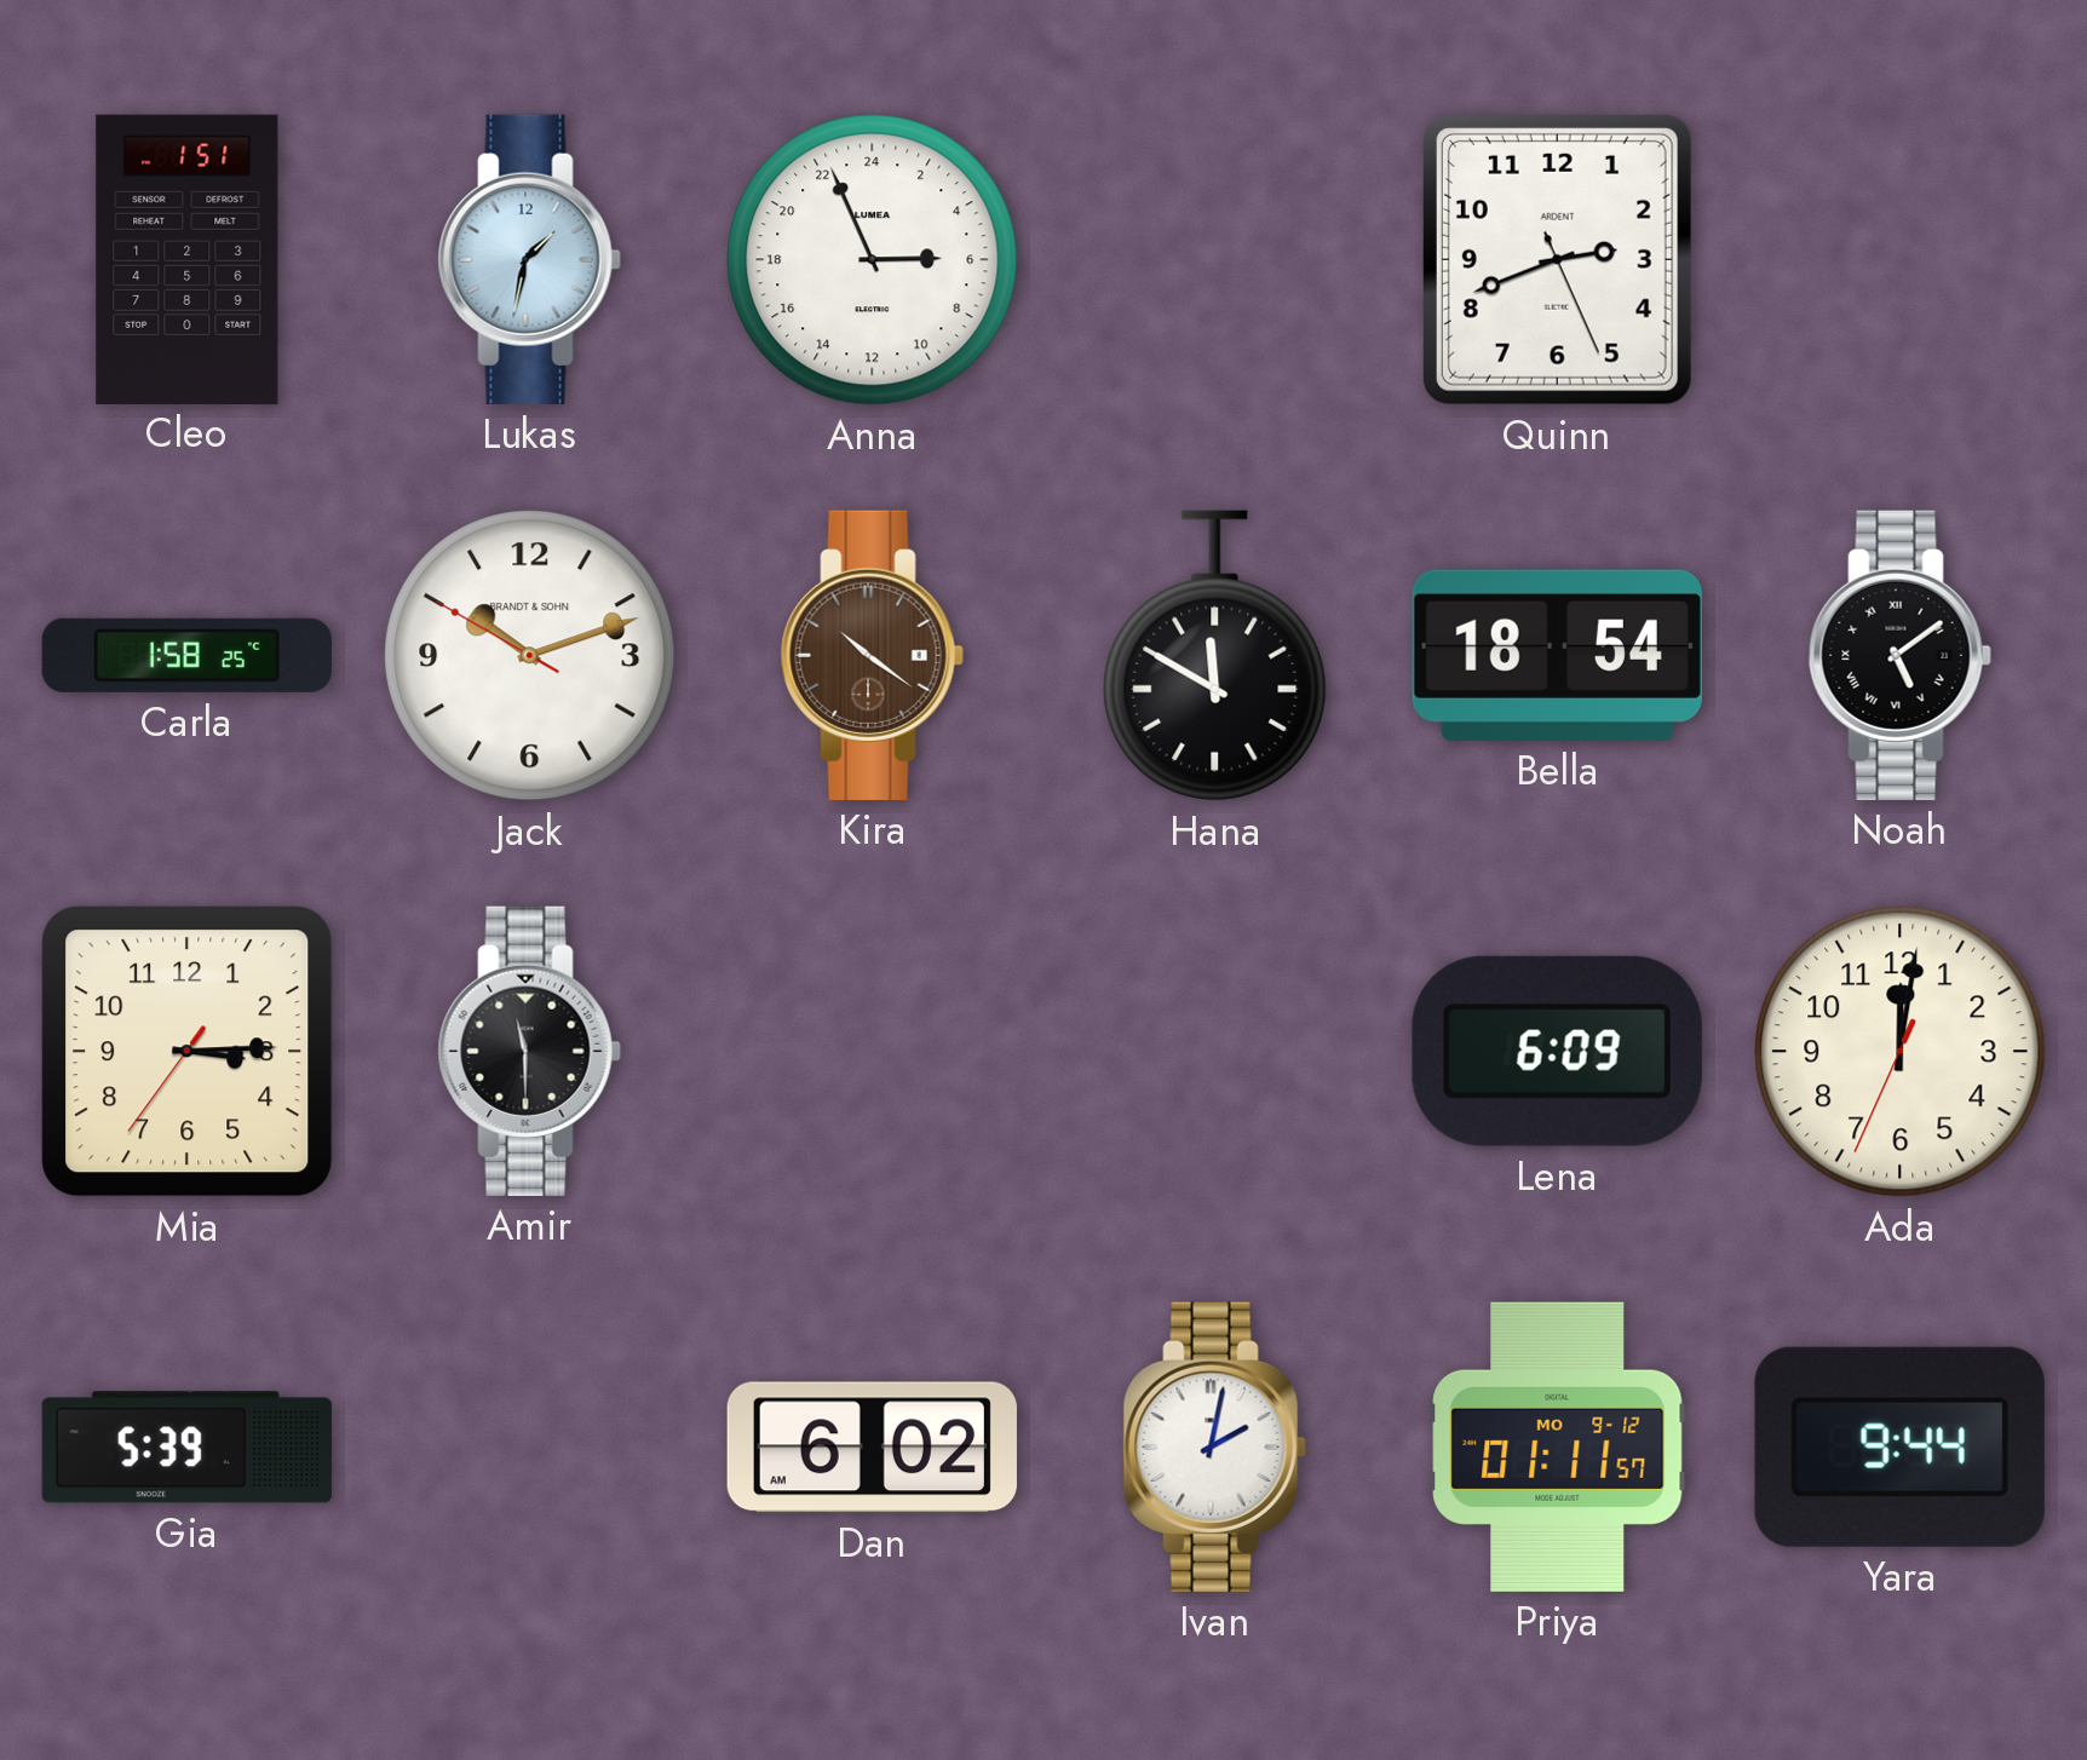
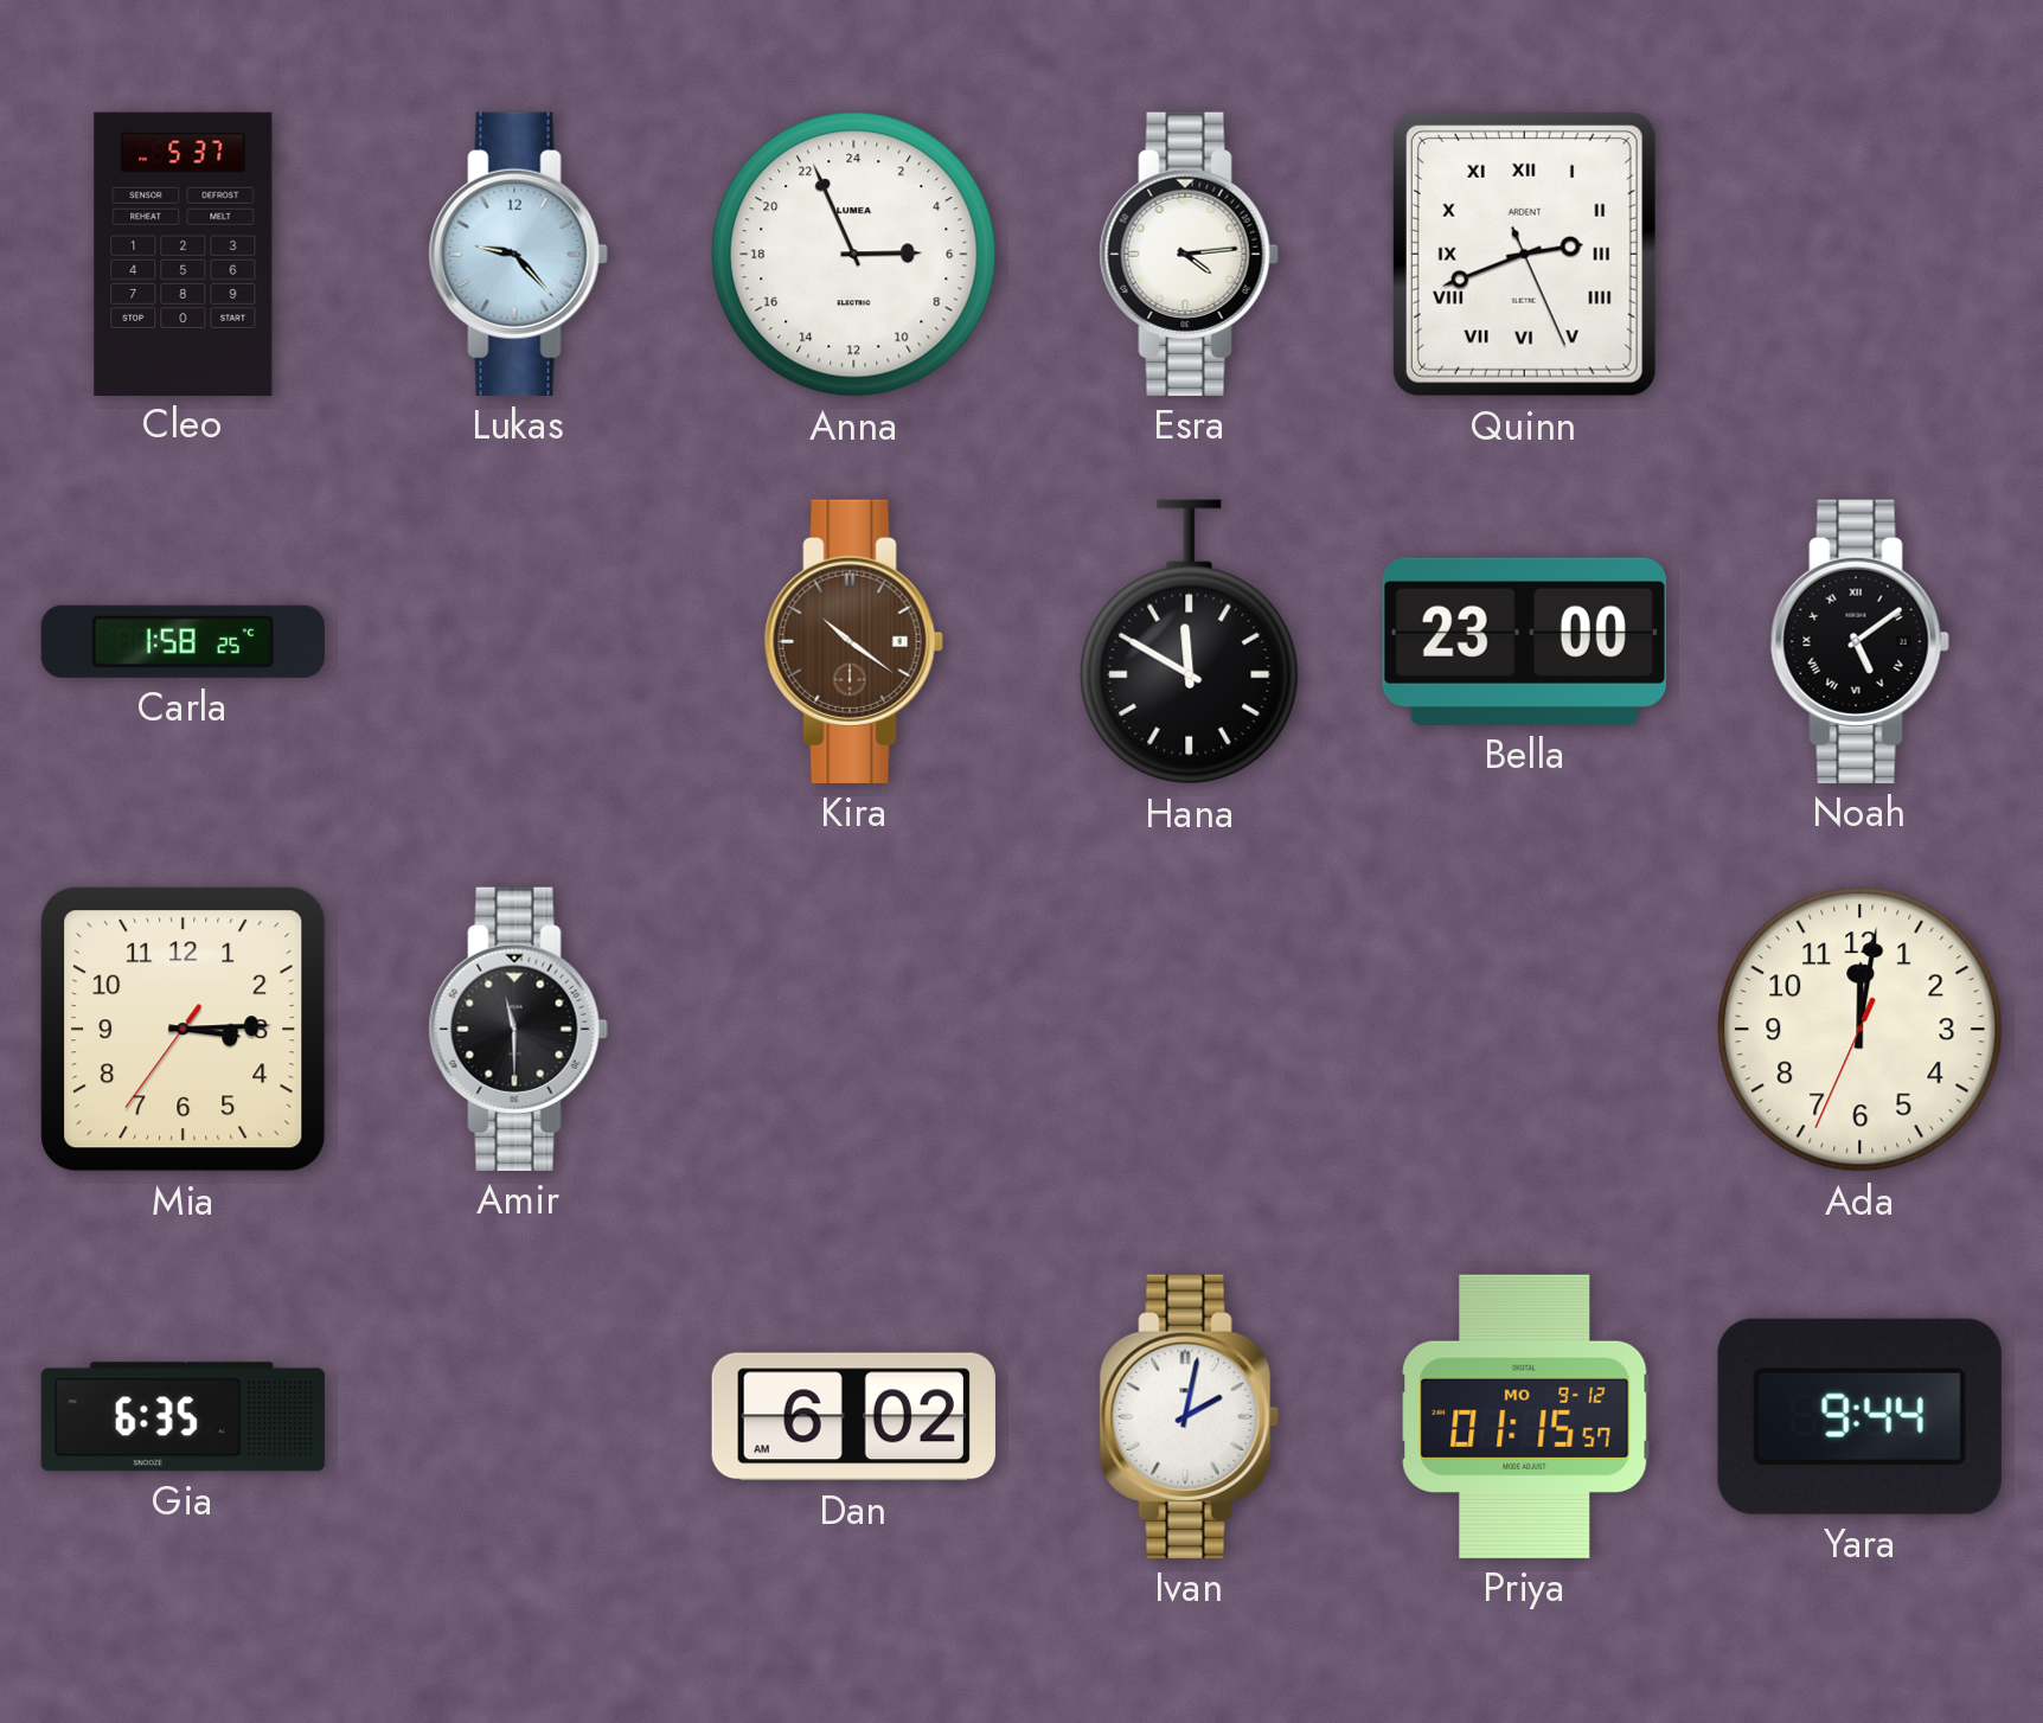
Cleo: 1:51 -> 5:37 (184, 254)
Lukas: 1:32 -> 9:23 (518, 254)
Esra: none -> 4:14 (1189, 254)
Quinn numerals: Arabic -> Roman (1524, 254)
Jack: 10:11 -> none (530, 656)
Bella: 18:54 -> 23:00 (1524, 641)
Lena: 6:09 -> none (1557, 1051)
Gia: 5:39 -> 6:35 (182, 1417)
Priya: 01:11 -> 01:15 (1525, 1416)
